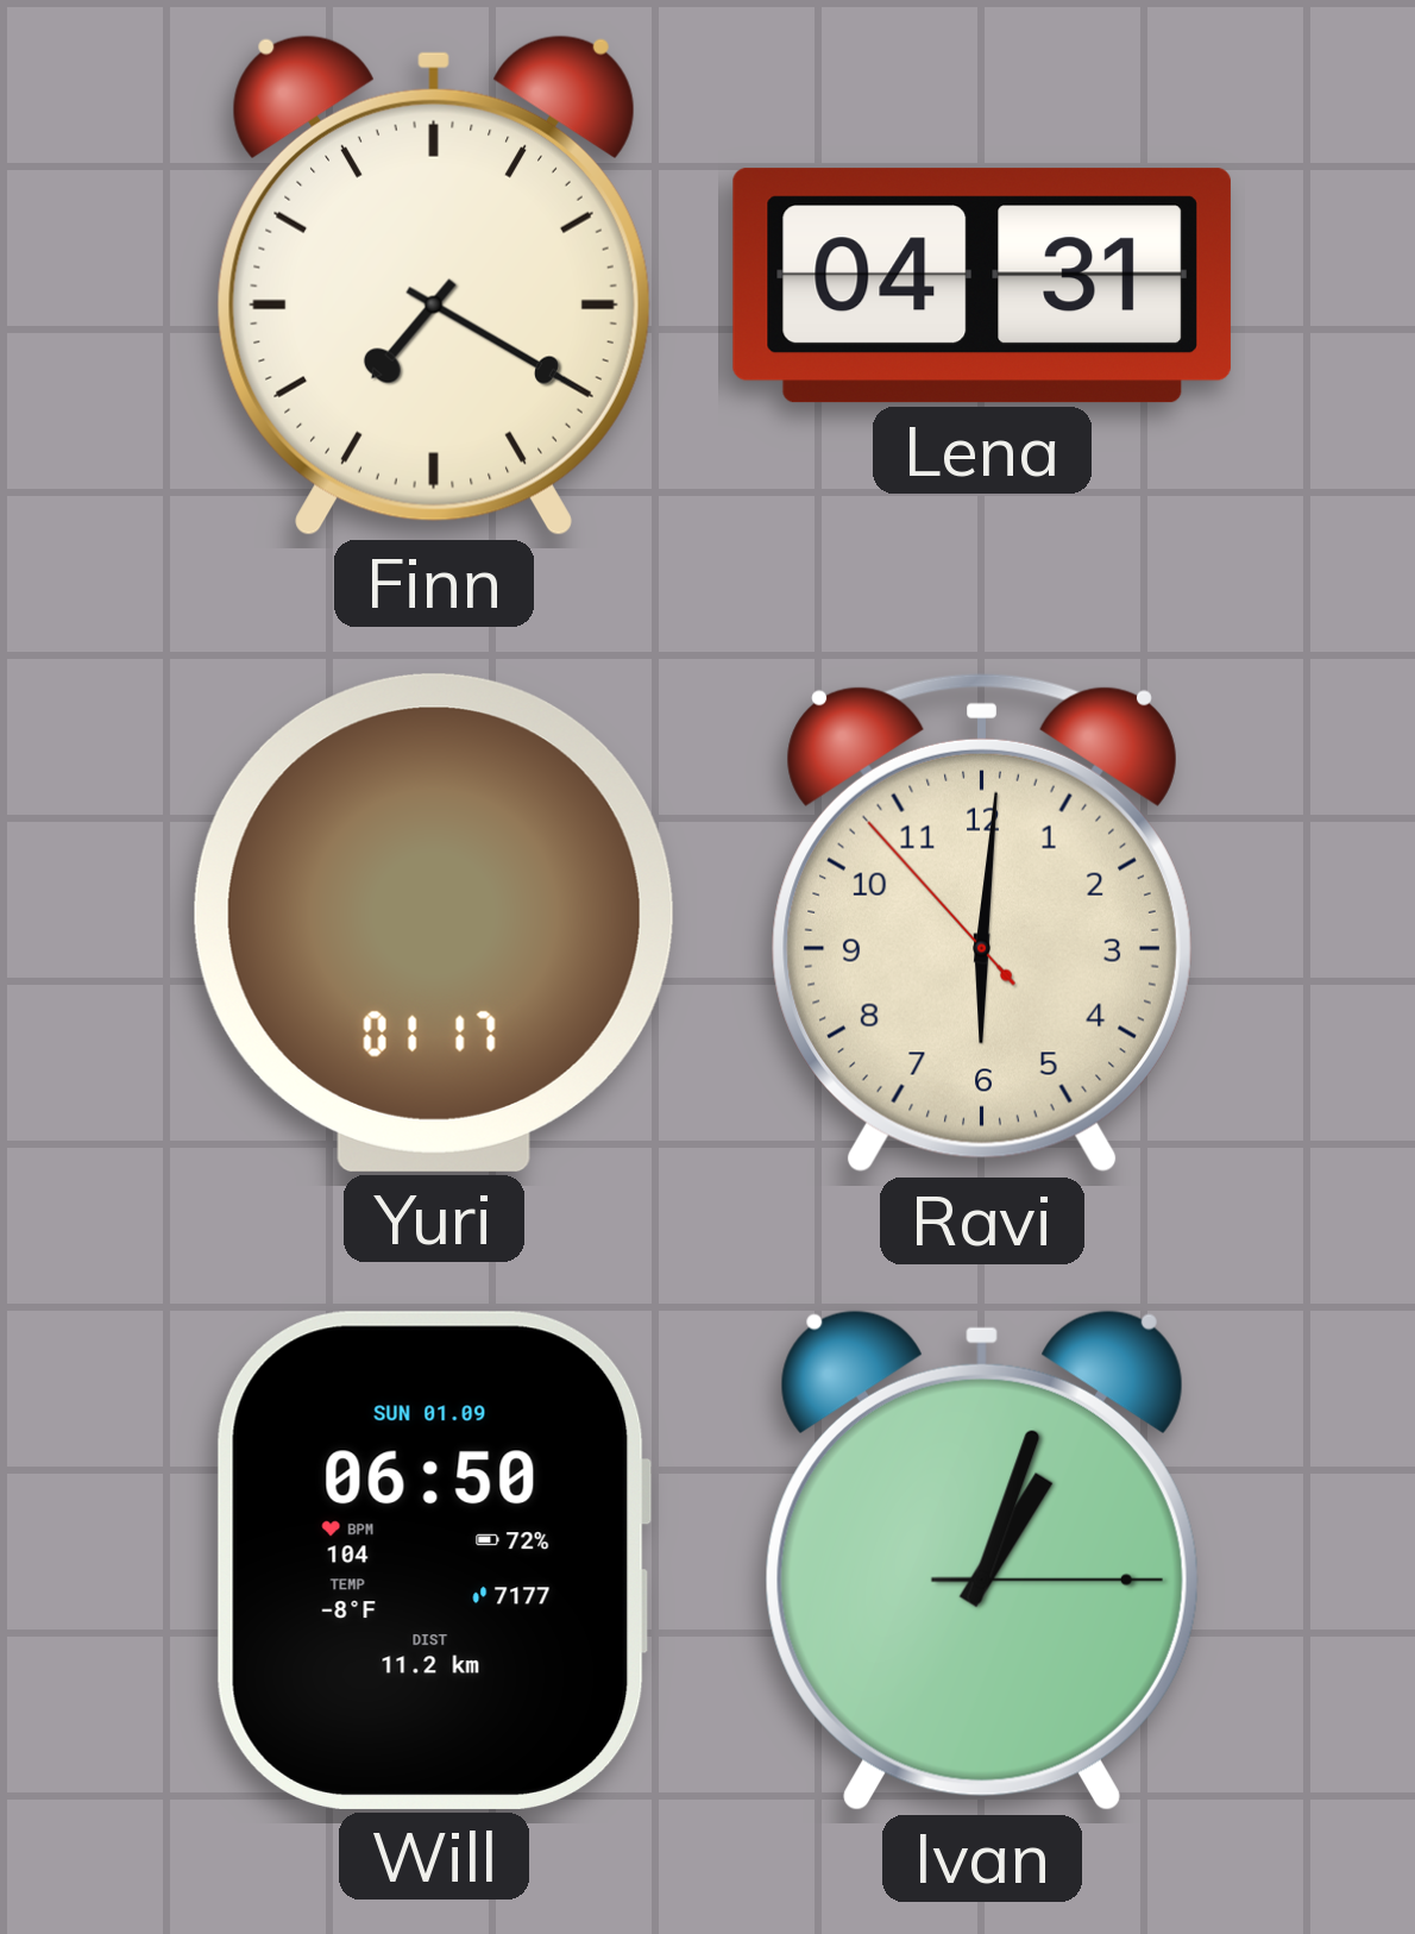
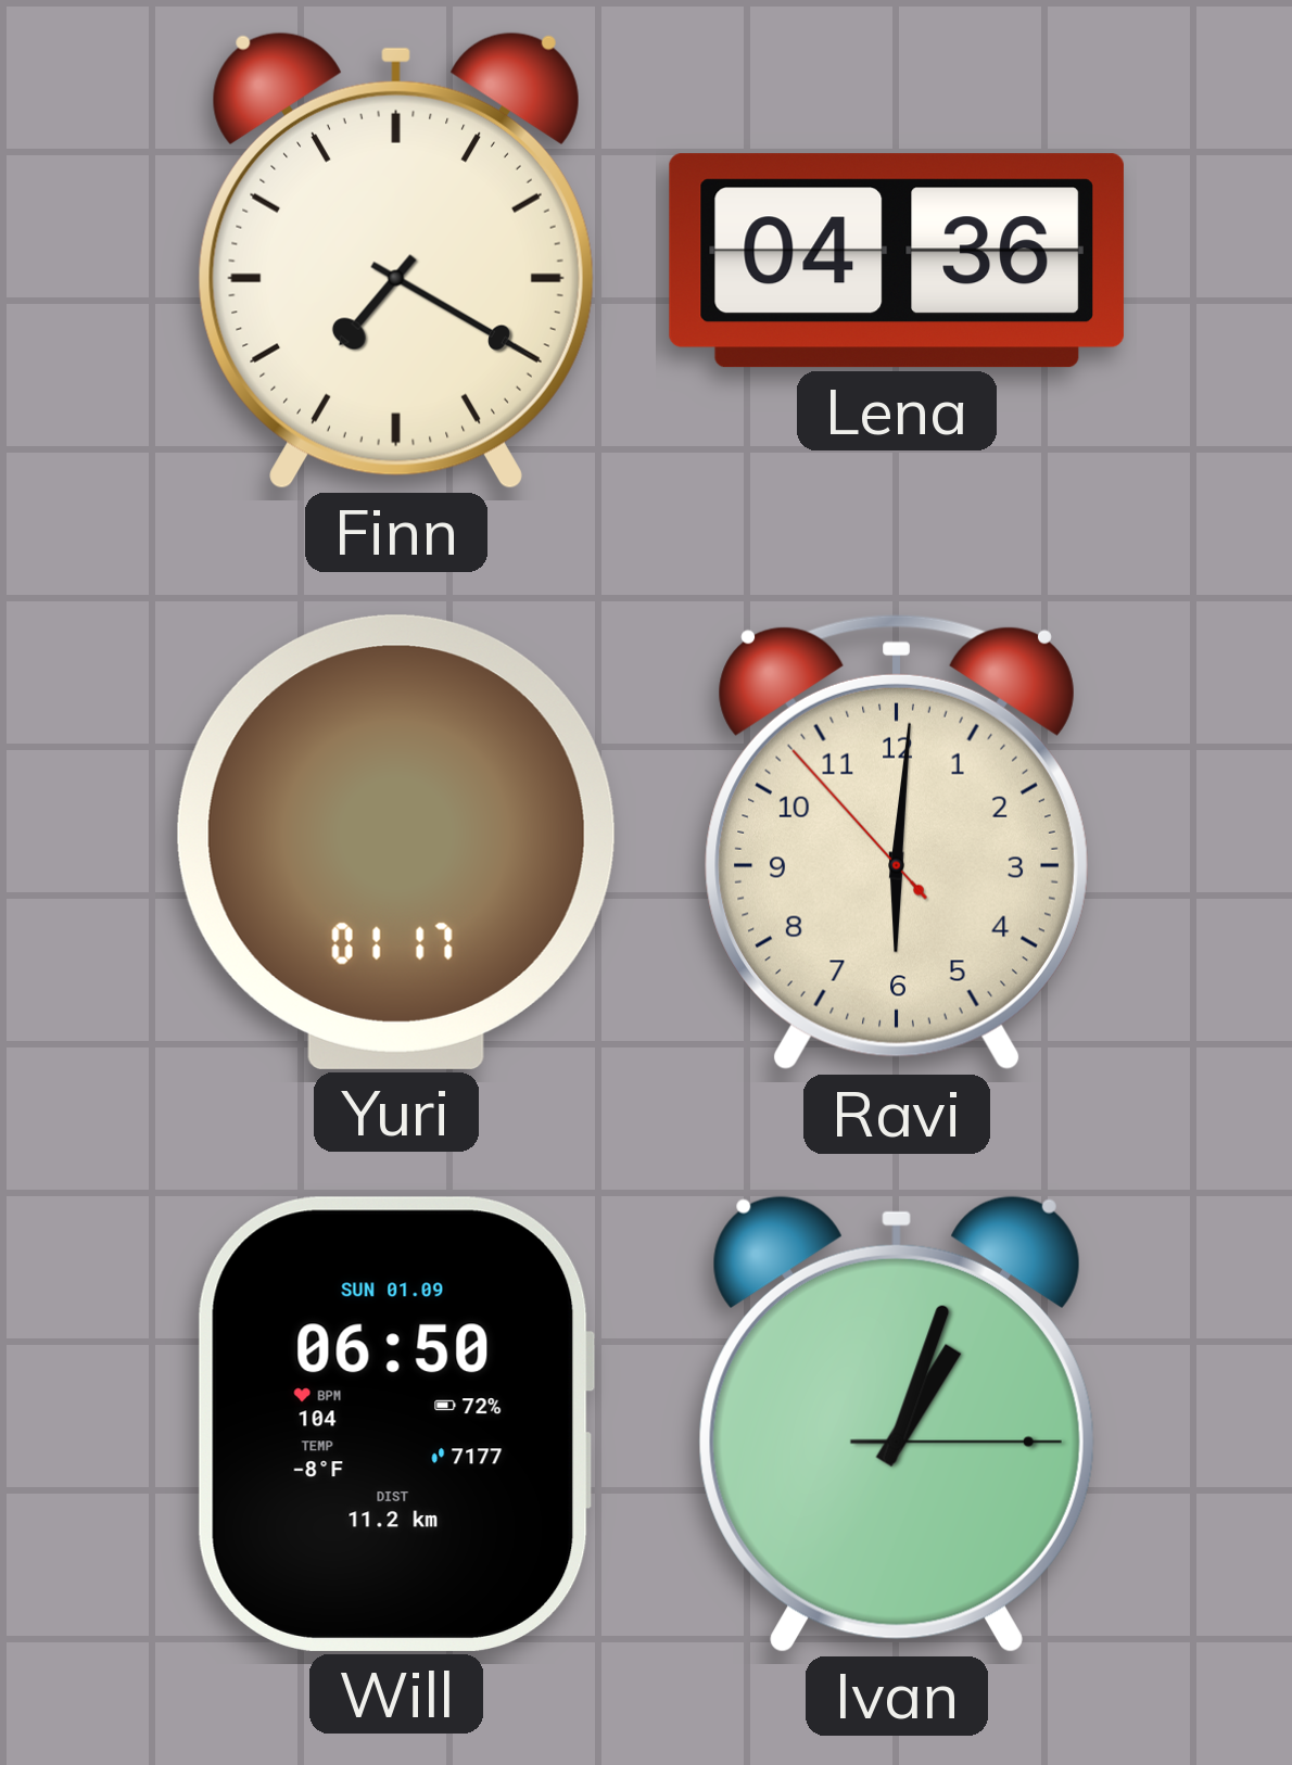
Lena: 04:31 -> 04:36 (897, 261)
